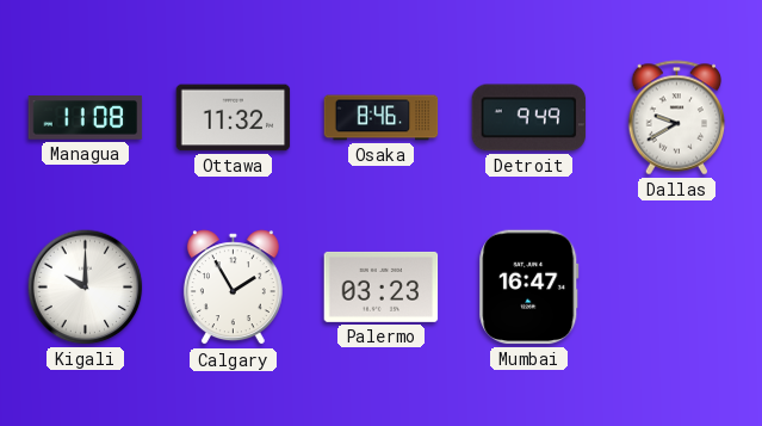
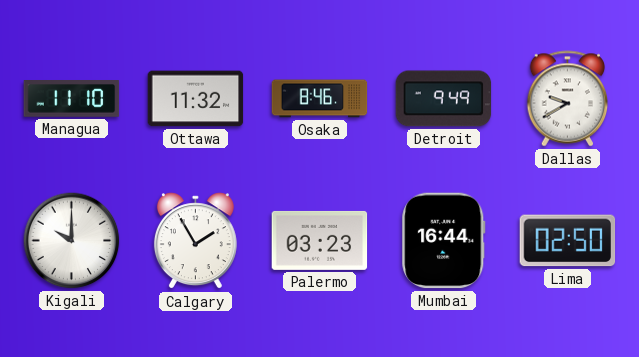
Managua: 11:08 -> 11:10 (72, 99)
Mumbai: 16:47 -> 16:44 (444, 241)
Lima: none -> 02:50 (568, 241)
